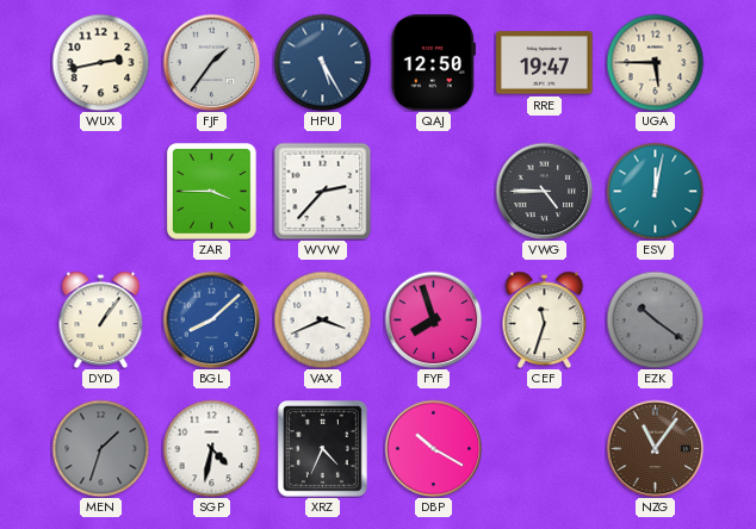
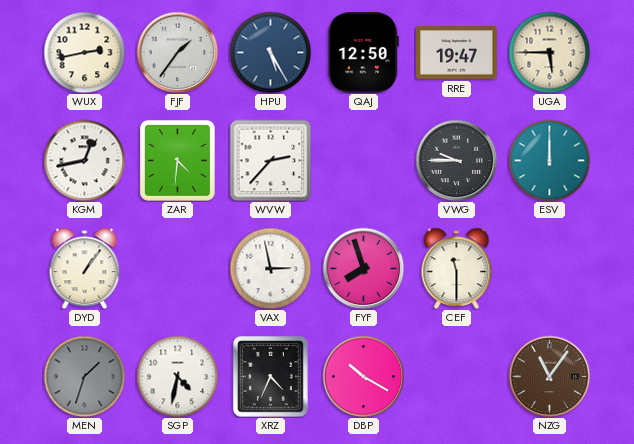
KGM: none -> 12:43 (84, 160)
ZAR: 3:45 -> 4:31 (178, 161)
VWG: 4:45 -> 9:45 (456, 160)
ESV: 12:02 -> 12:00 (549, 160)
BGL: 8:08 -> none (211, 319)
VAX: 3:41 -> 2:58 (270, 268)
CEF: 11:33 -> 11:30 (457, 268)
EZK: 10:21 -> none (655, 319)
